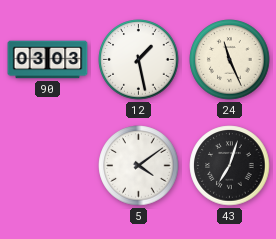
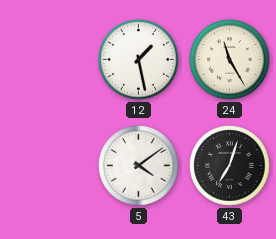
90: 03:03 -> none (48, 60)
24: 11:26 -> 11:25 (230, 60)
